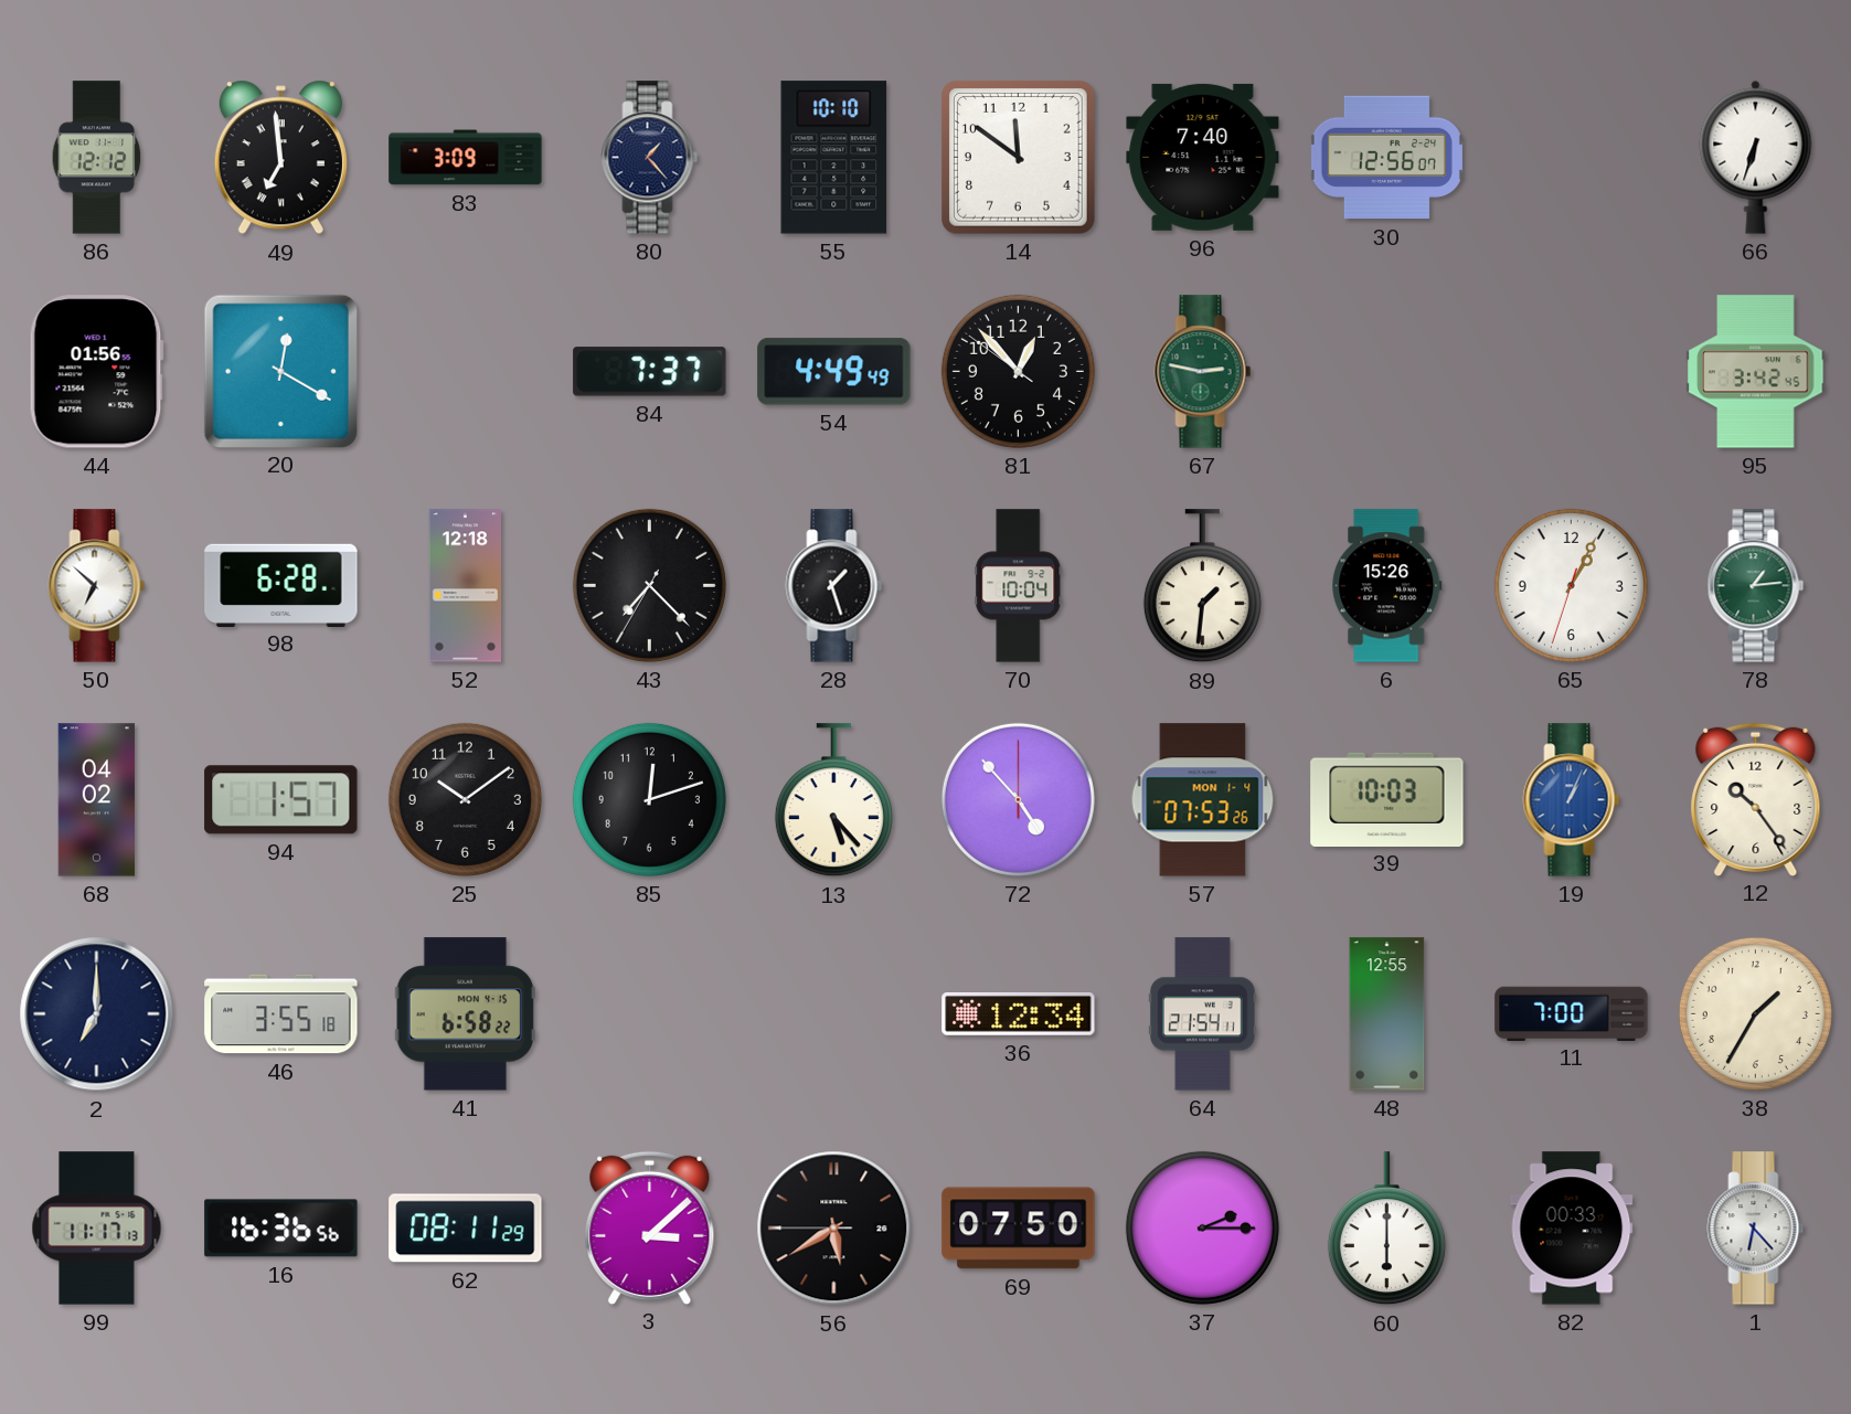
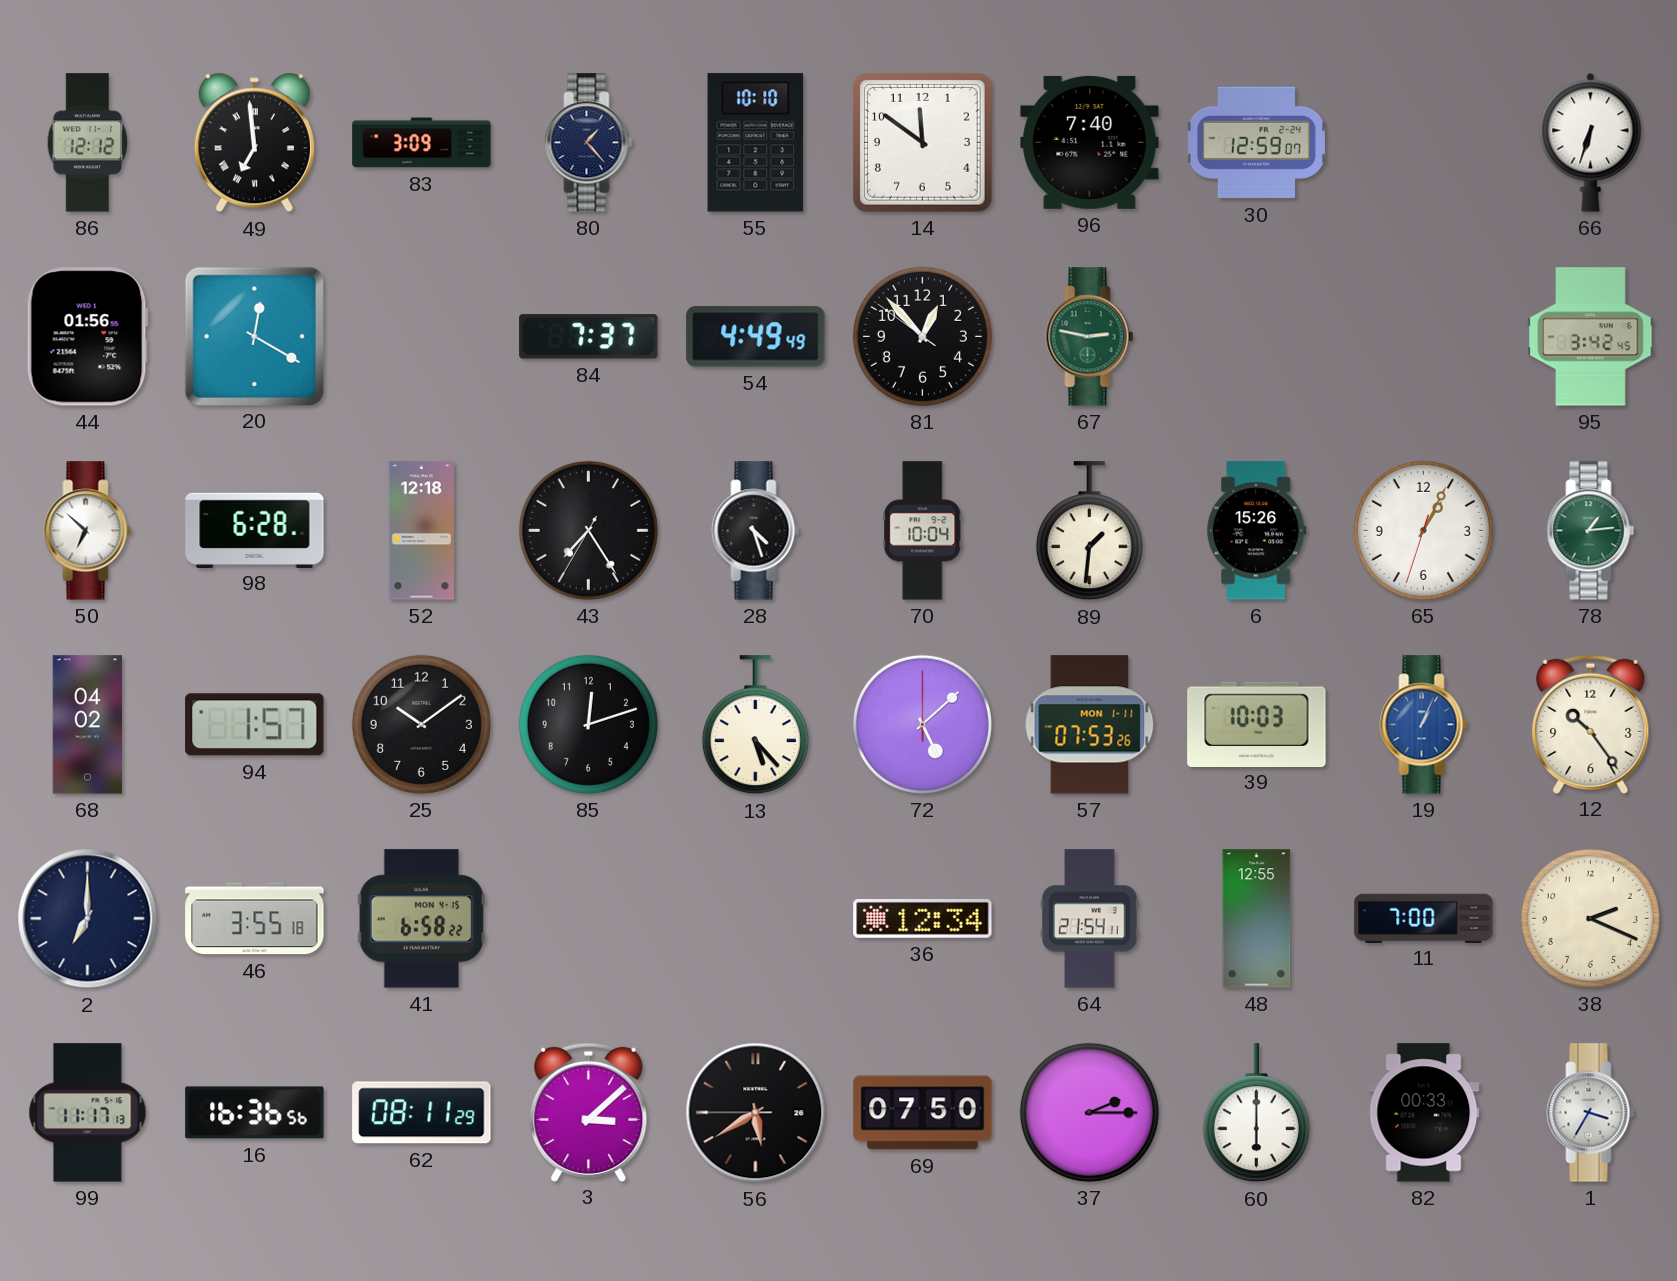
30: 12:56 -> 12:59 (1256, 143)
43: 7:22 -> 7:24 (588, 530)
28: 1:27 -> 4:27 (756, 531)
72: 4:53 -> 5:08 (922, 724)
57 date: MON 1-4 -> MON 1-11 (1090, 725)
38: 1:35 -> 2:19 (1590, 918)
1: 6:23 -> 3:35 (1591, 1113)
